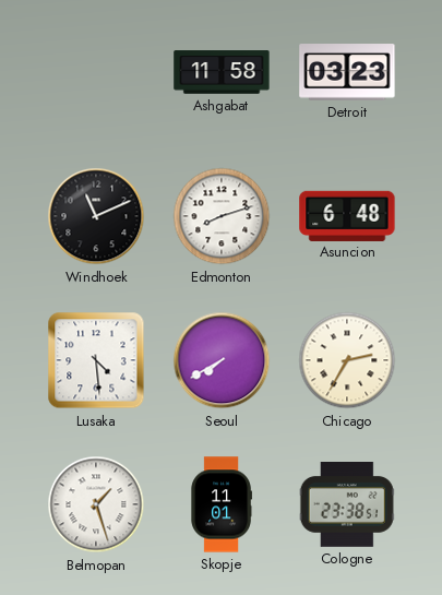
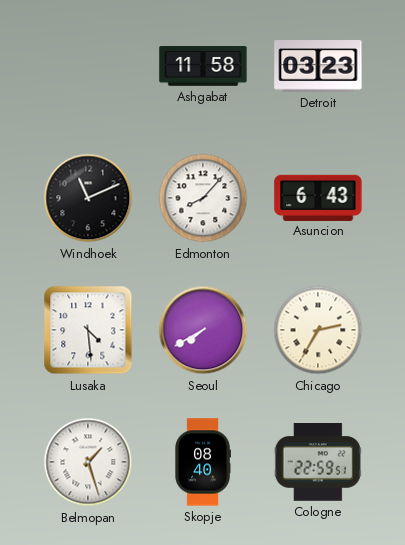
Edmonton: 8:12 -> 8:07 (203, 198)
Asuncion: 6:48 -> 6:43 (318, 197)
Skopje: 11:01 -> 08:40 (203, 462)
Cologne: 23:38 -> 22:59 (318, 462)
